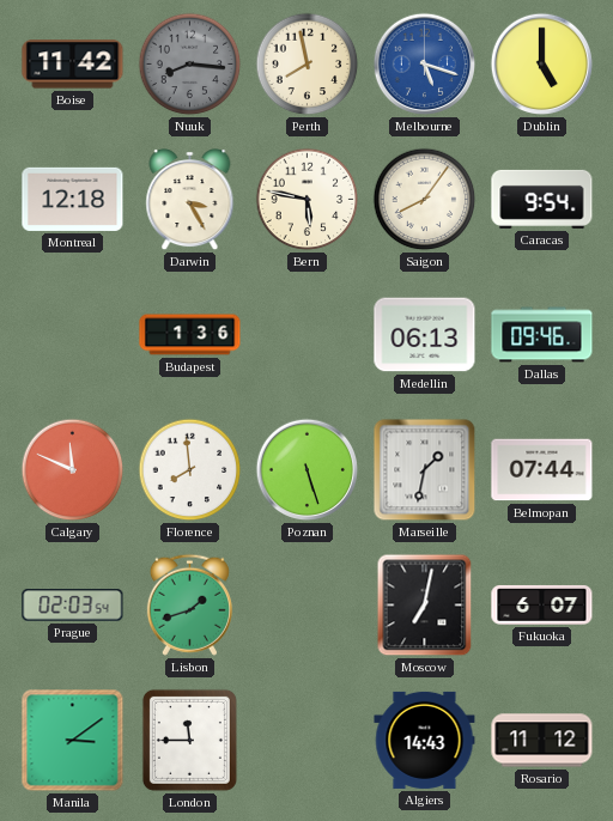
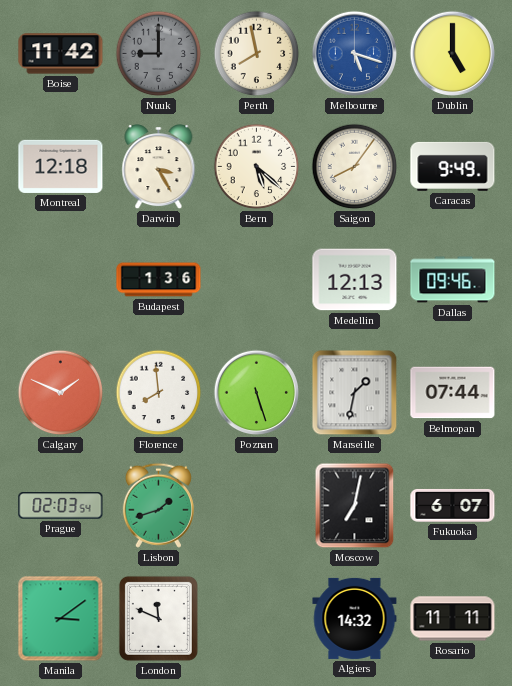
Nuuk: 8:16 -> 9:00 (159, 54)
Bern: 5:47 -> 5:22 (257, 167)
Caracas: 9:54 -> 9:49 (453, 166)
Medellin: 06:13 -> 12:13 (355, 280)
Calgary: 11:49 -> 1:49 (61, 393)
London: 11:45 -> 11:49 (158, 618)
Algiers: 14:43 -> 14:32 (355, 618)
Rosario: 11:12 -> 11:11 (453, 619)
